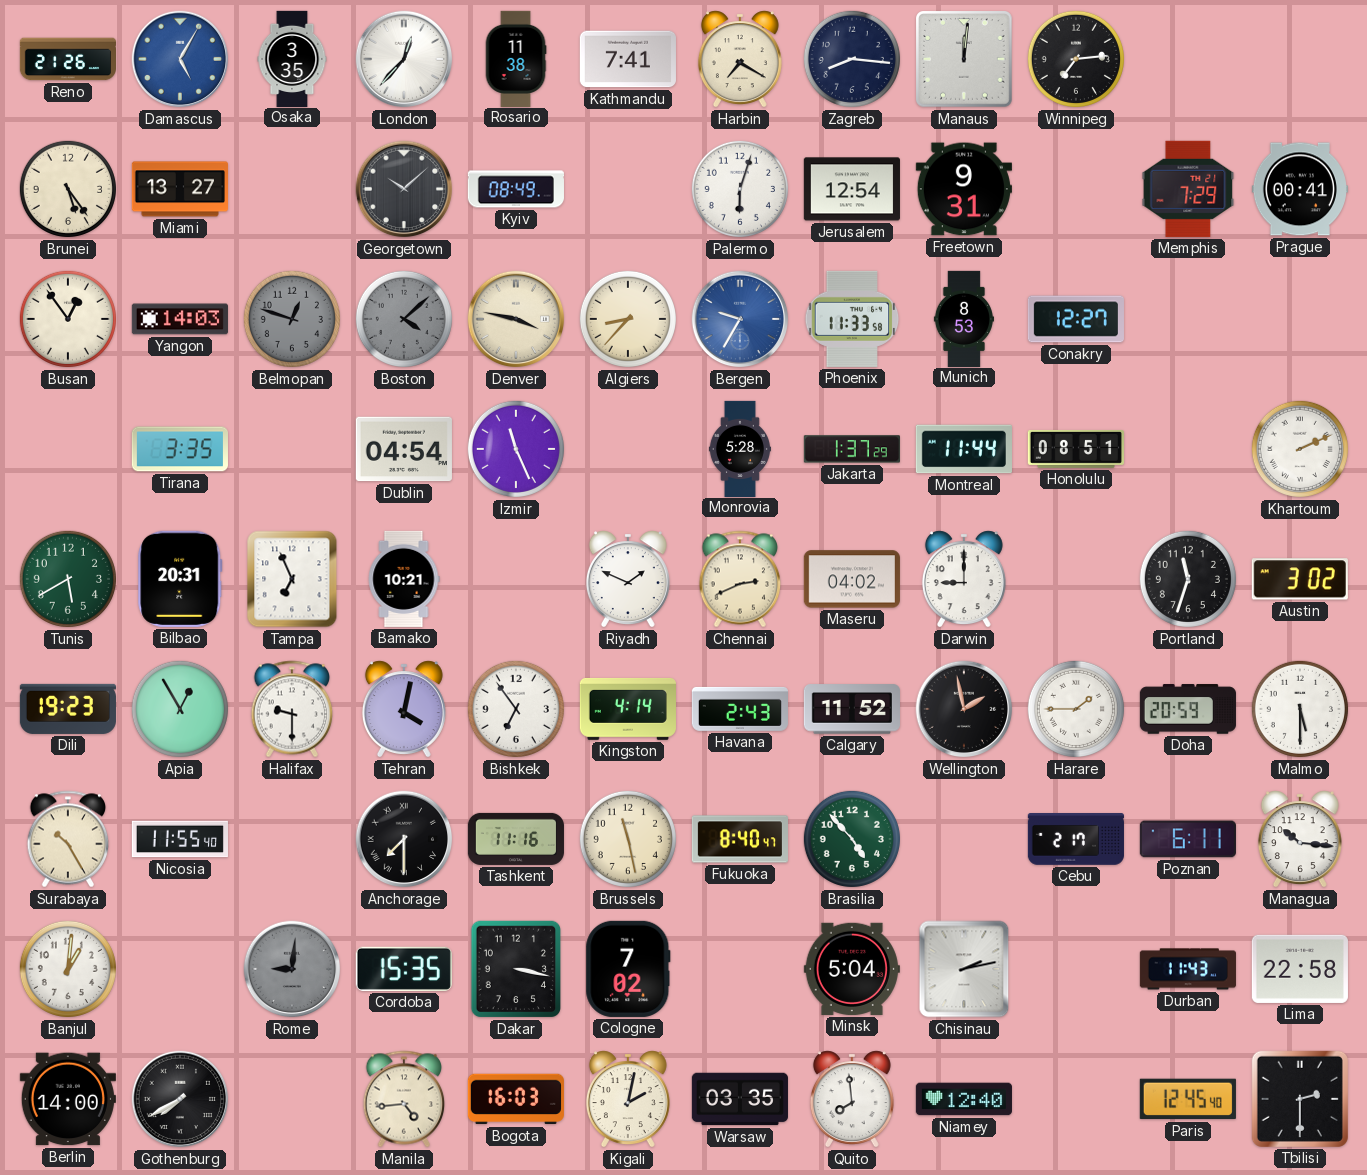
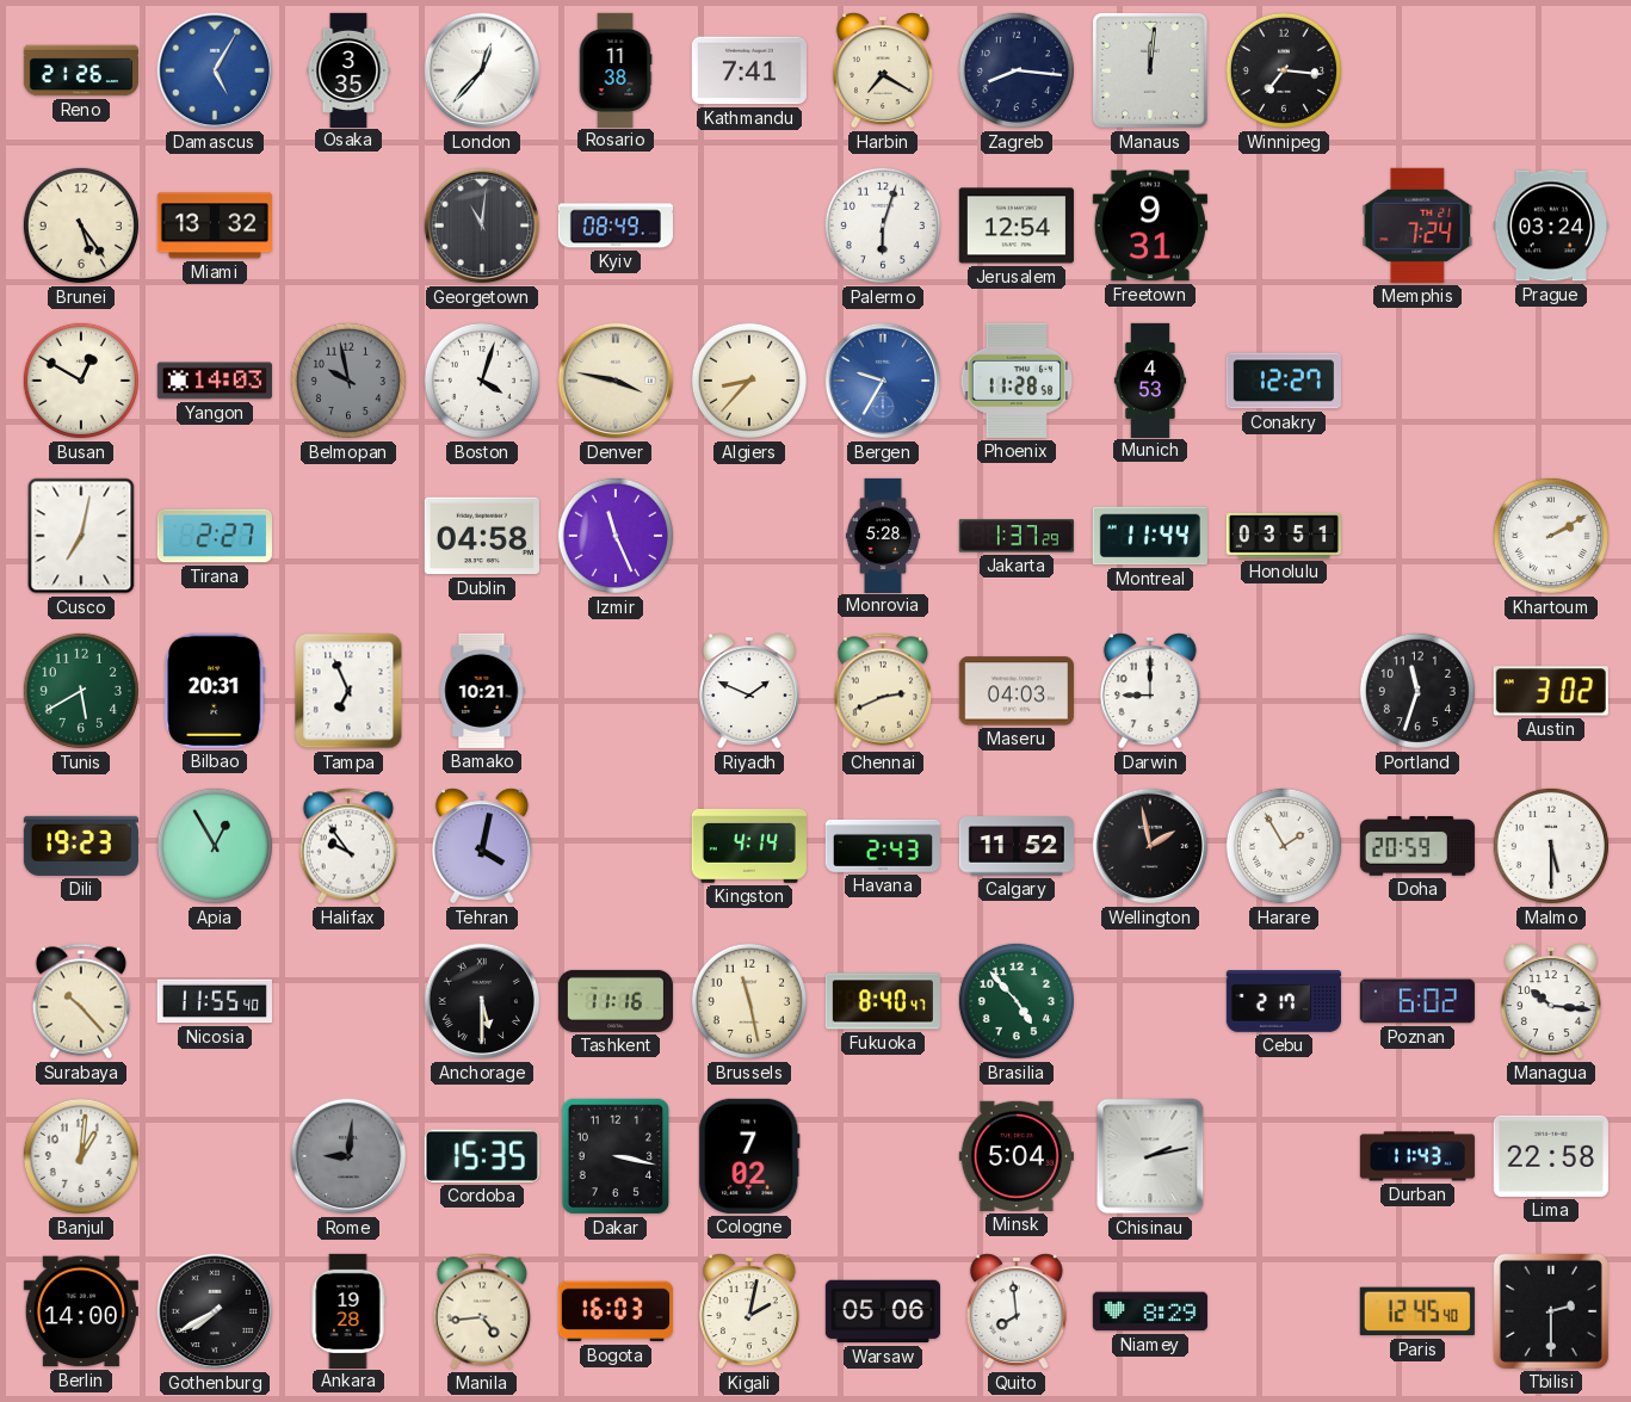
Winnipeg: 7:14 -> 7:16 (1284, 70)
Miami: 13:27 -> 13:32 (215, 226)
Georgetown: 10:08 -> 11:01 (482, 226)
Memphis: 7:29 -> 7:24 (1417, 226)
Prague: 00:41 -> 03:24 (1551, 226)
Busan: 12:54 -> 12:50 (81, 381)
Belmopan: 12:48 -> 9:58 (348, 381)
Boston: 4:08 -> 4:03 (482, 381)
Boston dial: grey -> white (482, 381)
Phoenix: 11:33 -> 11:28 (1017, 381)
Munich: 8:53 -> 4:53 (1149, 379)
Cusco: none -> 7:02 (81, 536)
Tirana: 3:35 -> 2:27 (215, 536)
Dublin: 04:54 -> 04:58 (482, 536)
Honolulu: 08:51 -> 03:51 (1283, 536)
Khartoum: 2:11 -> 2:10 (1551, 536)
Maseru: 04:02 -> 04:03 (1017, 691)
Halifax: 9:30 -> 9:54 (348, 846)
Bishkek: 6:54 -> none (516, 709)
Harare: 1:45 -> 1:55 (1284, 846)
Surabaya: 10:25 -> 10:23 (81, 1001)
Anchorage: 7:30 -> 5:30 (482, 1001)
Poznan: 6:11 -> 6:02 (1417, 1001)
Ankara: none -> 19:28 (348, 1310)
Warsaw: 03:35 -> 05:06 (883, 1311)
Niamey: 12:40 -> 8:29 (1150, 1311)
